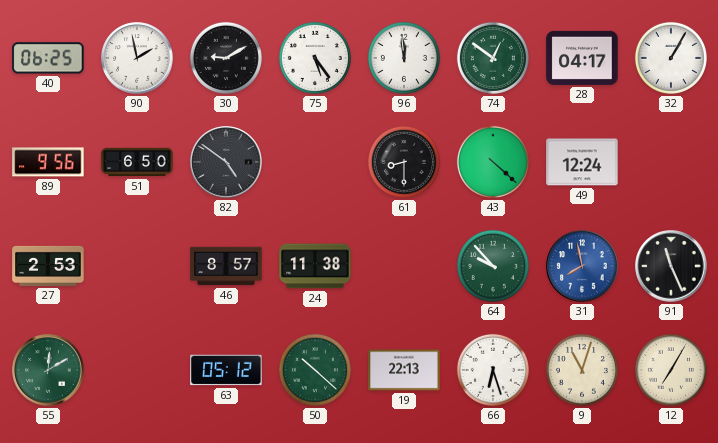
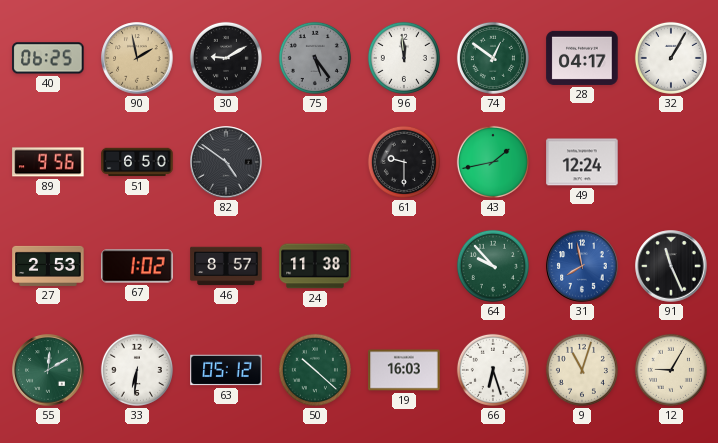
90 dial: white -> champagne (137, 58)
75 dial: white -> grey (315, 58)
61: 8:30 -> 9:30 (404, 162)
43: 4:22 -> 1:43 (493, 162)
67: none -> 1:02 (137, 266)
33: none -> 6:31 (137, 370)
19: 22:13 -> 16:03 (404, 370)
12: 7:05 -> 9:05 (671, 370)
